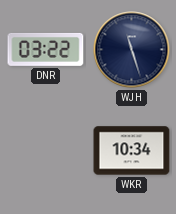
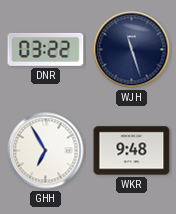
GHH: none -> 6:55 (46, 151)
WKR: 10:34 -> 9:48 (132, 151)
